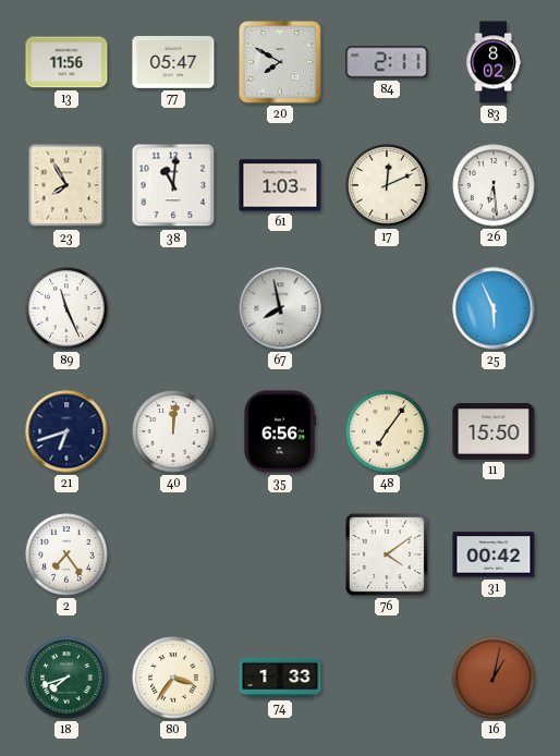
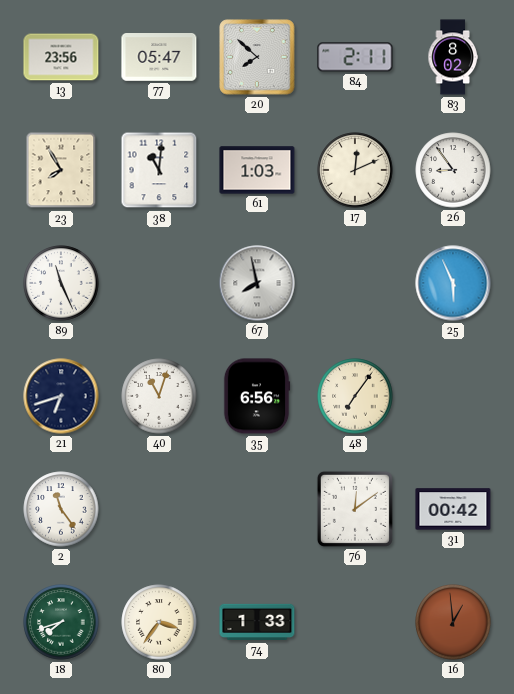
13: 11:56 -> 23:56 (61, 57)
20: 7:50 -> 7:52 (257, 57)
26: 6:29 -> 8:54 (453, 170)
40: 12:01 -> 11:03 (159, 396)
11: 15:50 -> none (494, 431)
2: 7:24 -> 11:24 (61, 509)
76: 4:09 -> 12:09 (355, 509)
16: 1:02 -> 12:59 (453, 622)
